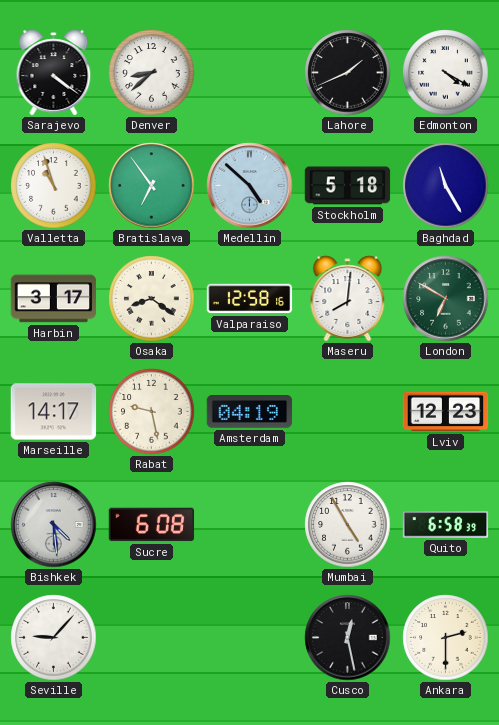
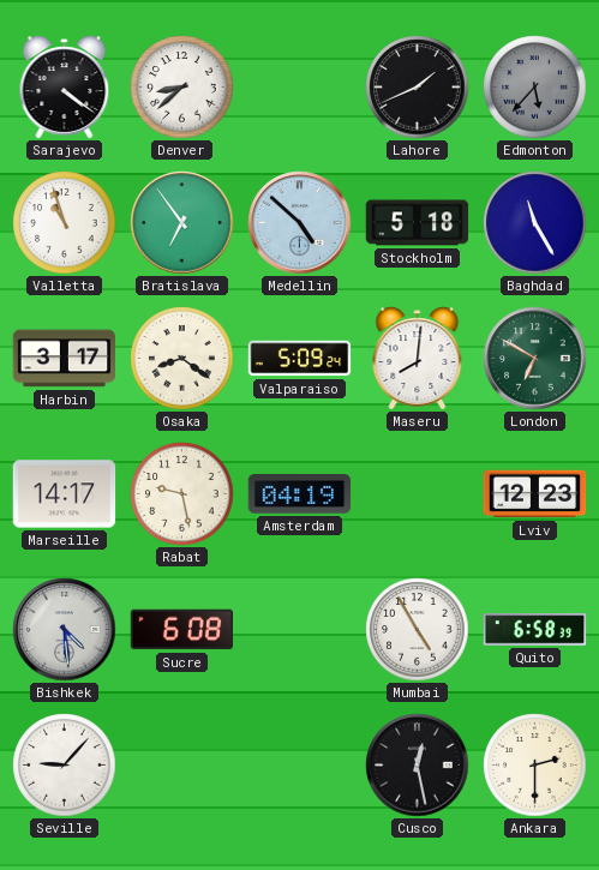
Edmonton: 4:20 -> 5:37 (535, 88)
Edmonton dial: white -> grey (535, 88)
Valparaiso: 12:58 -> 5:09 (300, 359)
